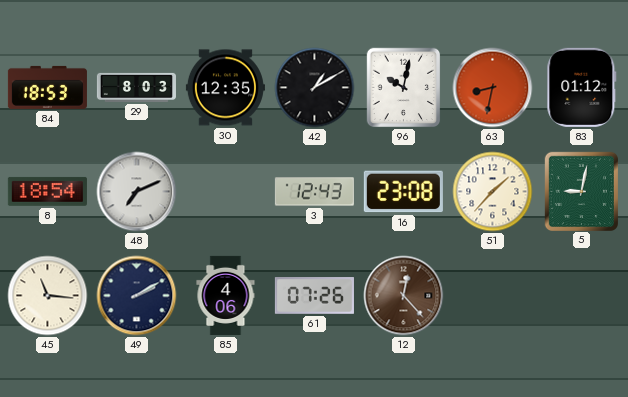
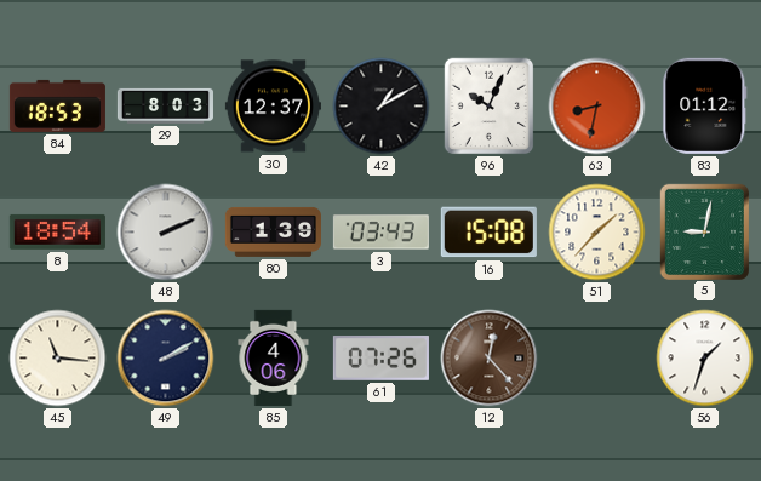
30: 12:35 -> 12:37 (273, 107)
96: 10:02 -> 10:04 (490, 107)
48: 7:11 -> 2:11 (166, 233)
80: none -> 1:39 (273, 231)
3: 12:43 -> 03:43 (380, 233)
16: 23:08 -> 15:08 (488, 233)
56: none -> 1:33 (705, 359)
